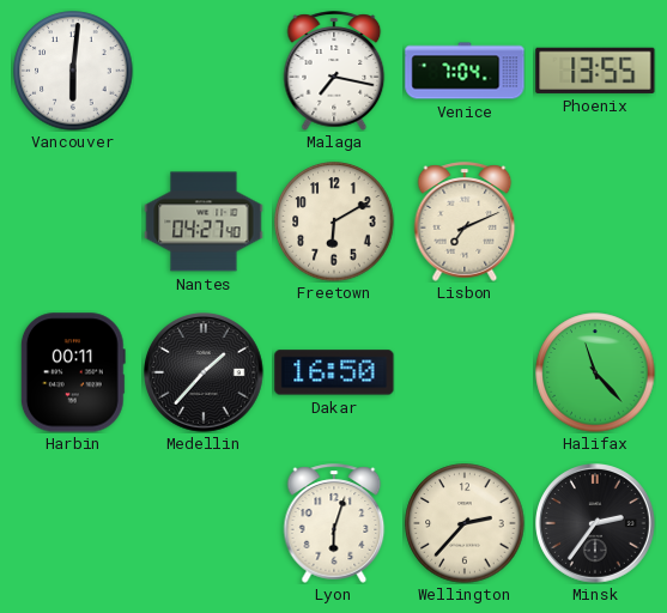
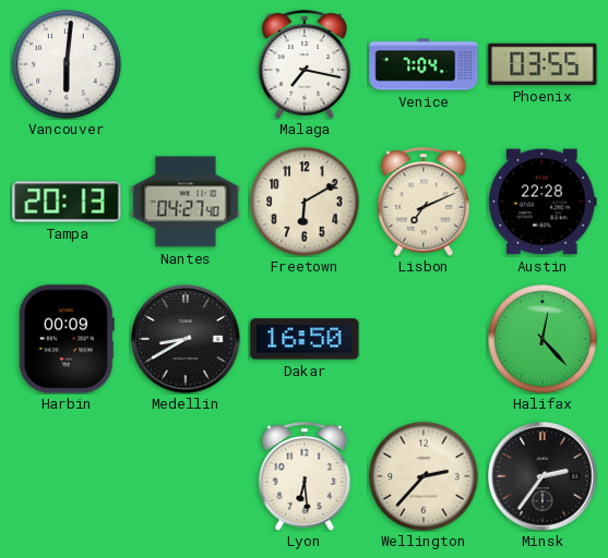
Phoenix: 13:55 -> 03:55 (543, 64)
Tampa: none -> 20:13 (67, 202)
Austin: none -> 22:28 (544, 202)
Harbin: 00:11 -> 00:09 (67, 339)
Medellin: 1:37 -> 8:40 (187, 340)
Halifax: 11:23 -> 12:23 (543, 339)
Lyon: 6:03 -> 6:29 (305, 476)
